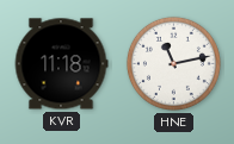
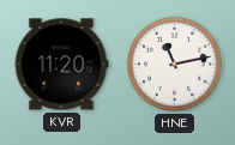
KVR: 11:18 -> 11:20 (61, 65)
